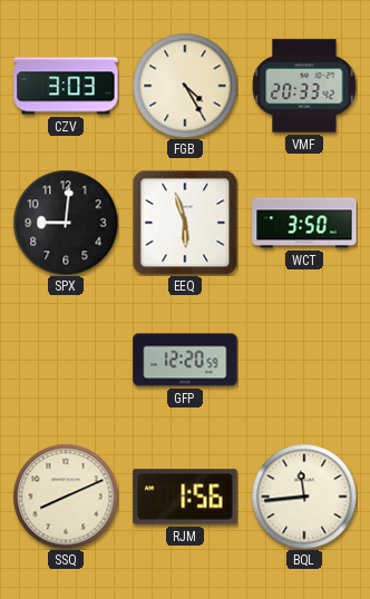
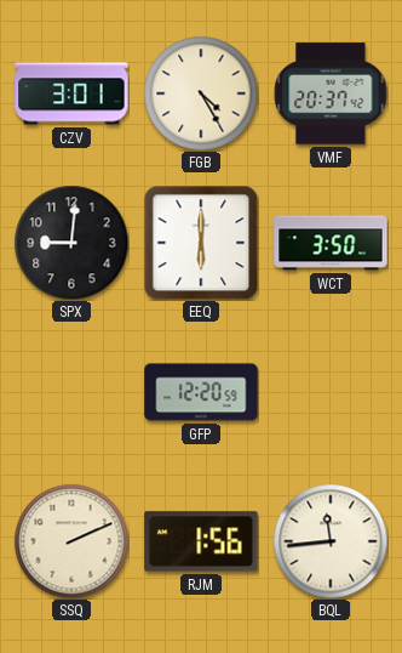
CZV: 3:03 -> 3:01 (71, 93)
VMF: 20:33 -> 20:37 (331, 93)
EEQ: 5:57 -> 6:00 (201, 243)
SSQ: 8:11 -> 2:11 (71, 541)
